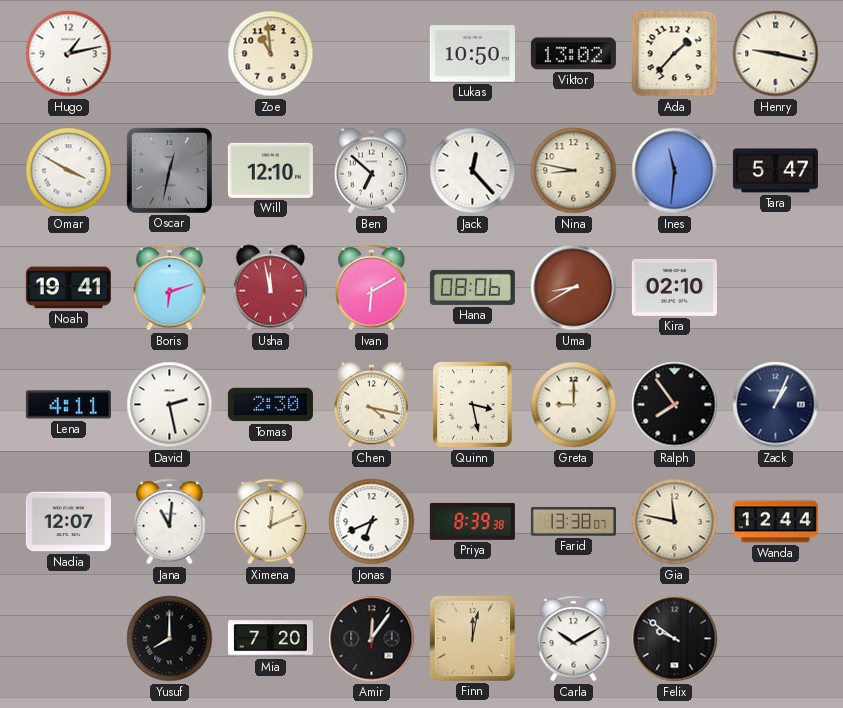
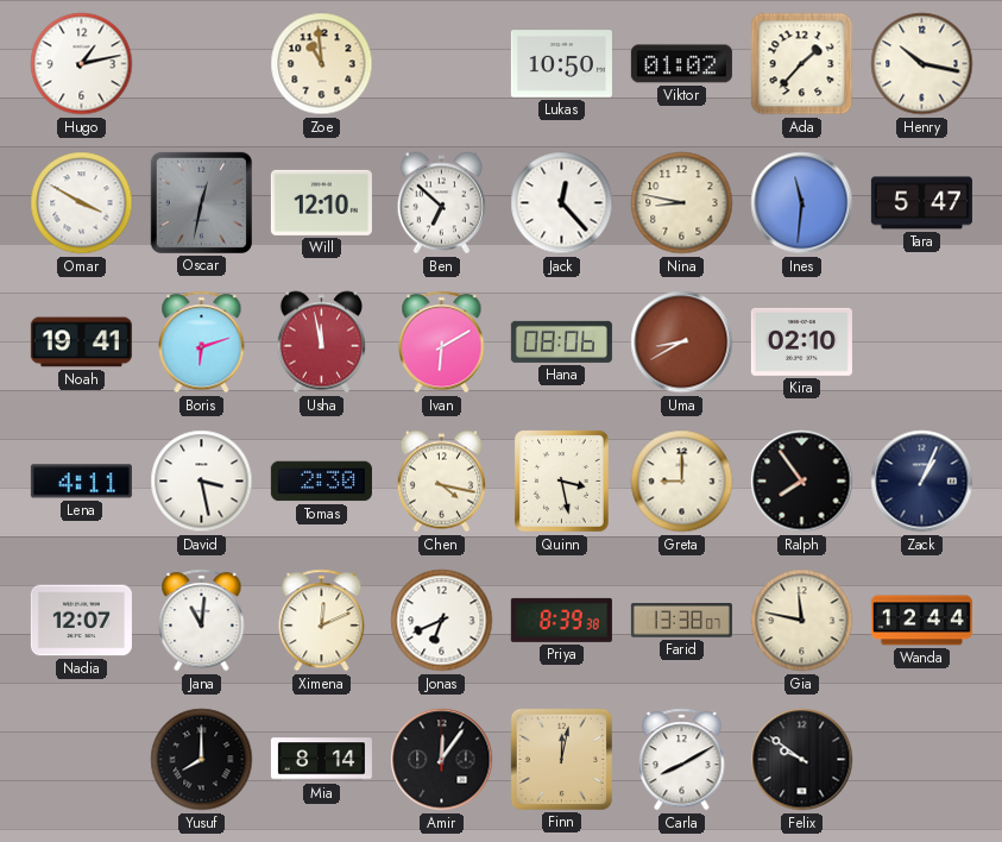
Viktor: 13:02 -> 01:02 (681, 64)
Henry: 9:17 -> 10:17 (922, 64)
David: 2:28 -> 3:28 (202, 482)
Mia: 7:20 -> 8:14 (321, 760)
Carla: 10:10 -> 8:10 (682, 760)
